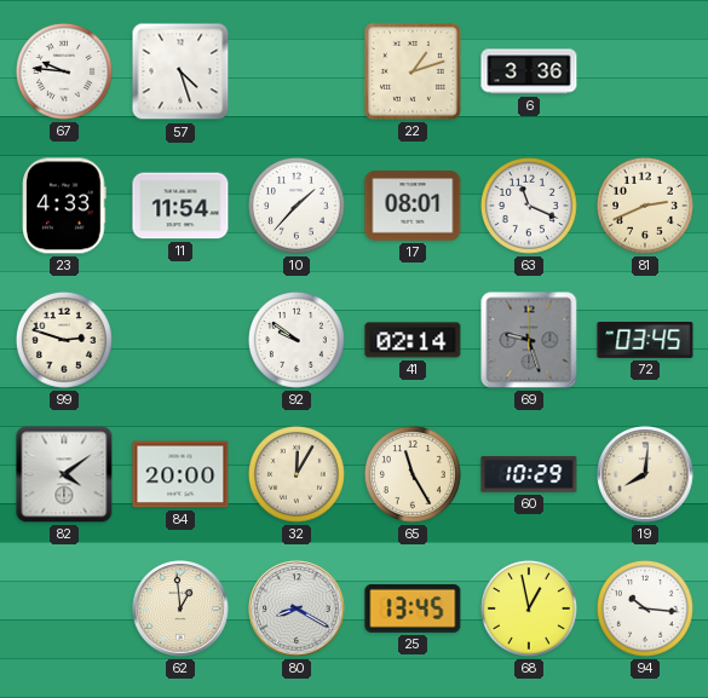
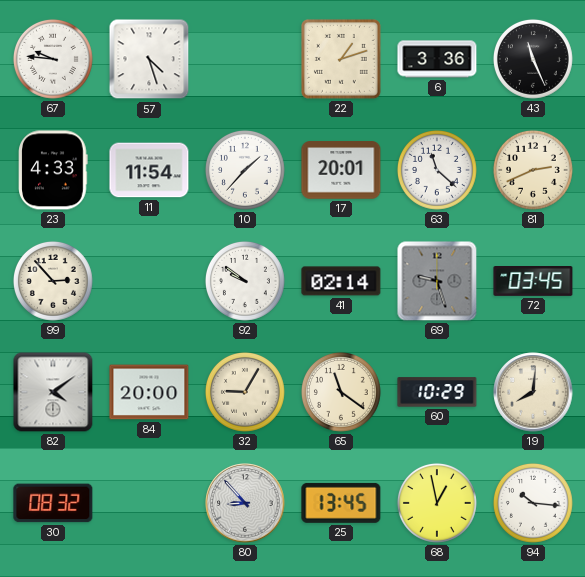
43: none -> 11:26 (533, 59)
17: 08:01 -> 20:01 (341, 170)
63: 11:19 -> 11:22 (437, 170)
99: 2:48 -> 2:53 (53, 281)
32: 12:05 -> 9:05 (245, 392)
65: 11:25 -> 11:21 (341, 392)
30: none -> 08:32 (53, 503)
62: 12:59 -> none (180, 608)
80: 8:20 -> 8:53 (245, 503)
